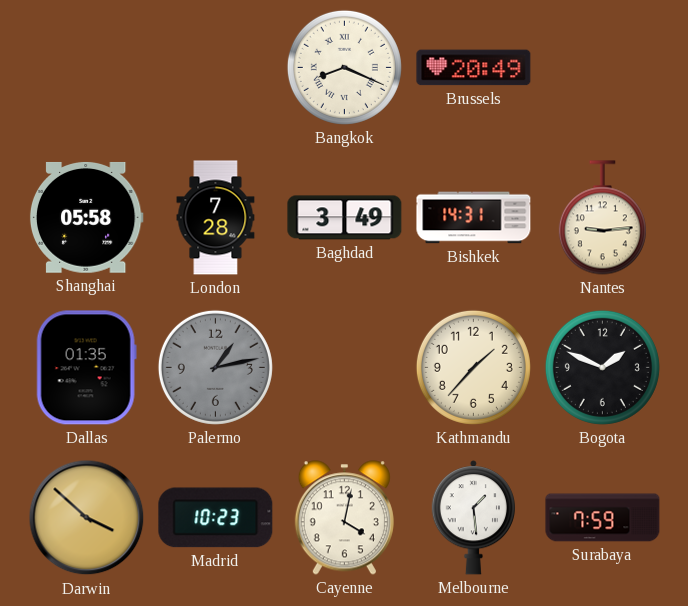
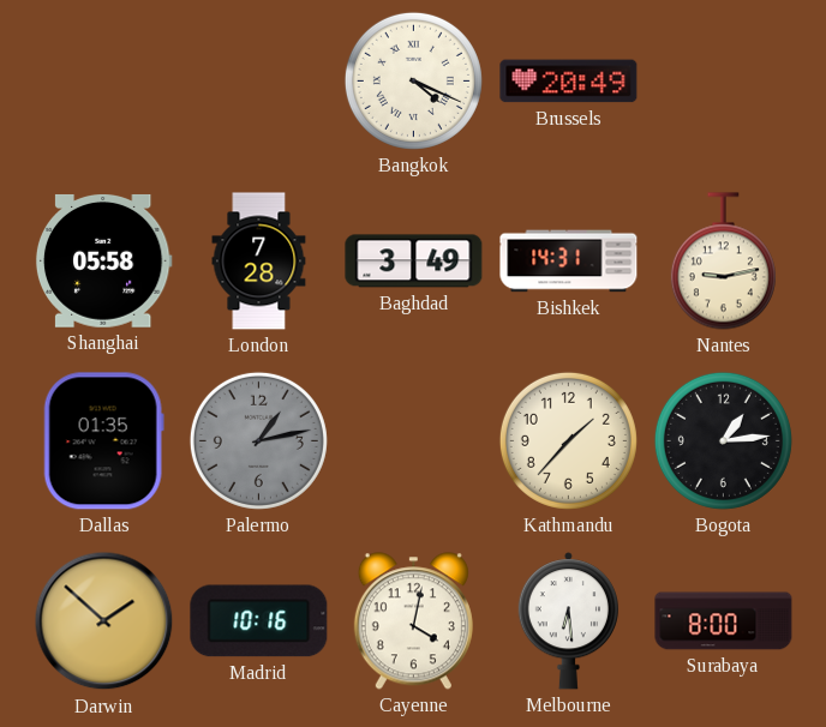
Bangkok: 8:19 -> 4:19 (413, 80)
Nantes: 9:14 -> 9:13 (723, 262)
Bogota: 1:49 -> 1:14 (723, 440)
Darwin: 3:52 -> 1:52 (104, 621)
Madrid: 10:23 -> 10:16 (259, 621)
Melbourne: 1:29 -> 6:29 (568, 621)
Surabaya: 7:59 -> 8:00 (724, 621)
